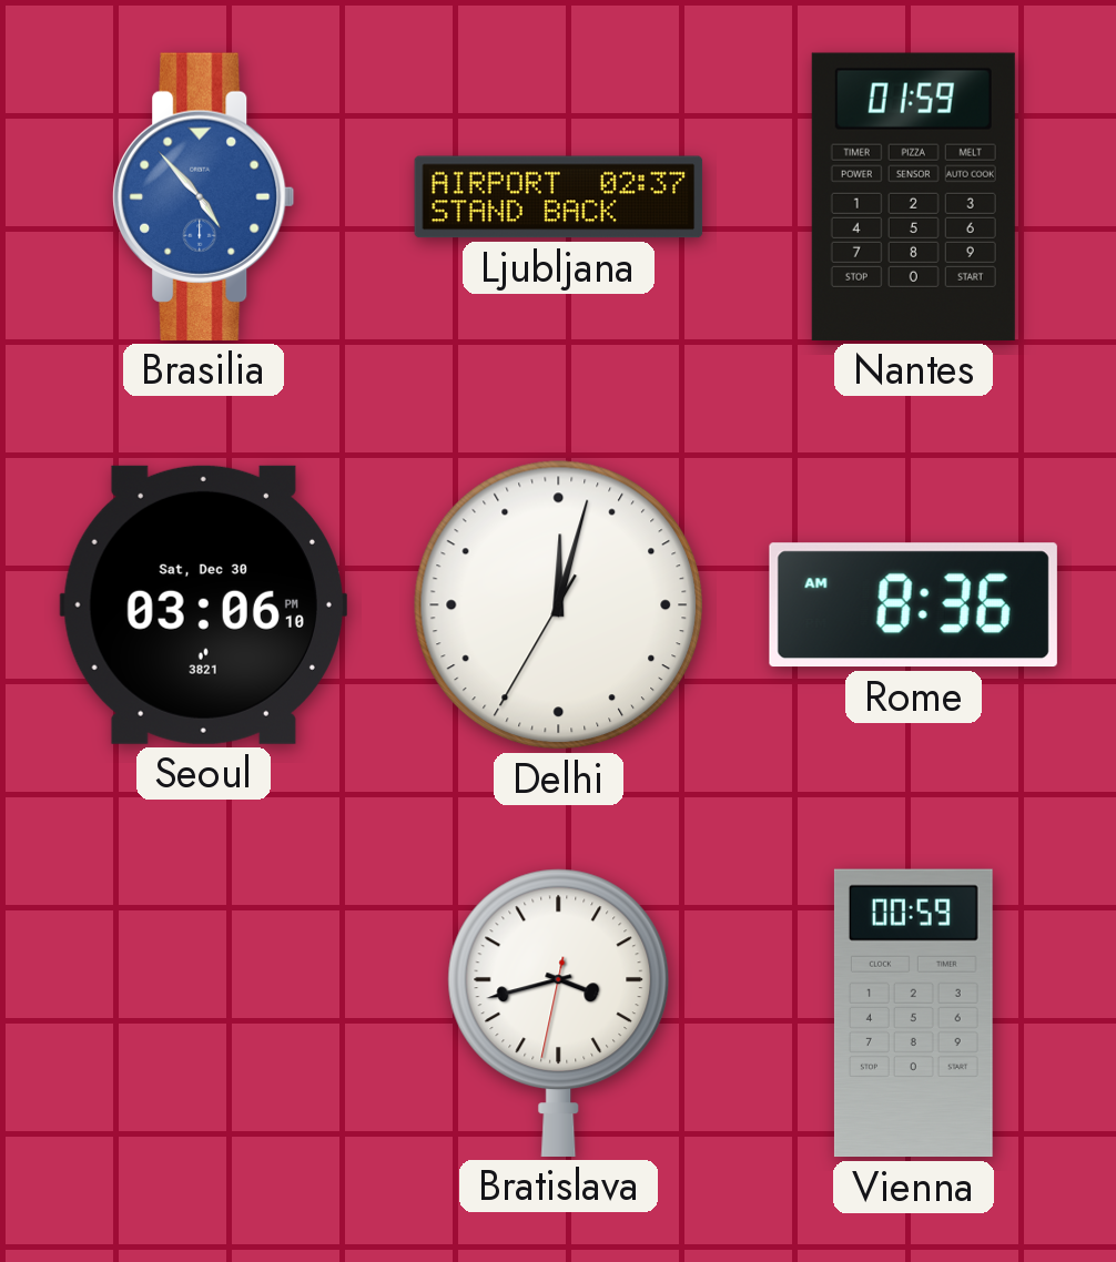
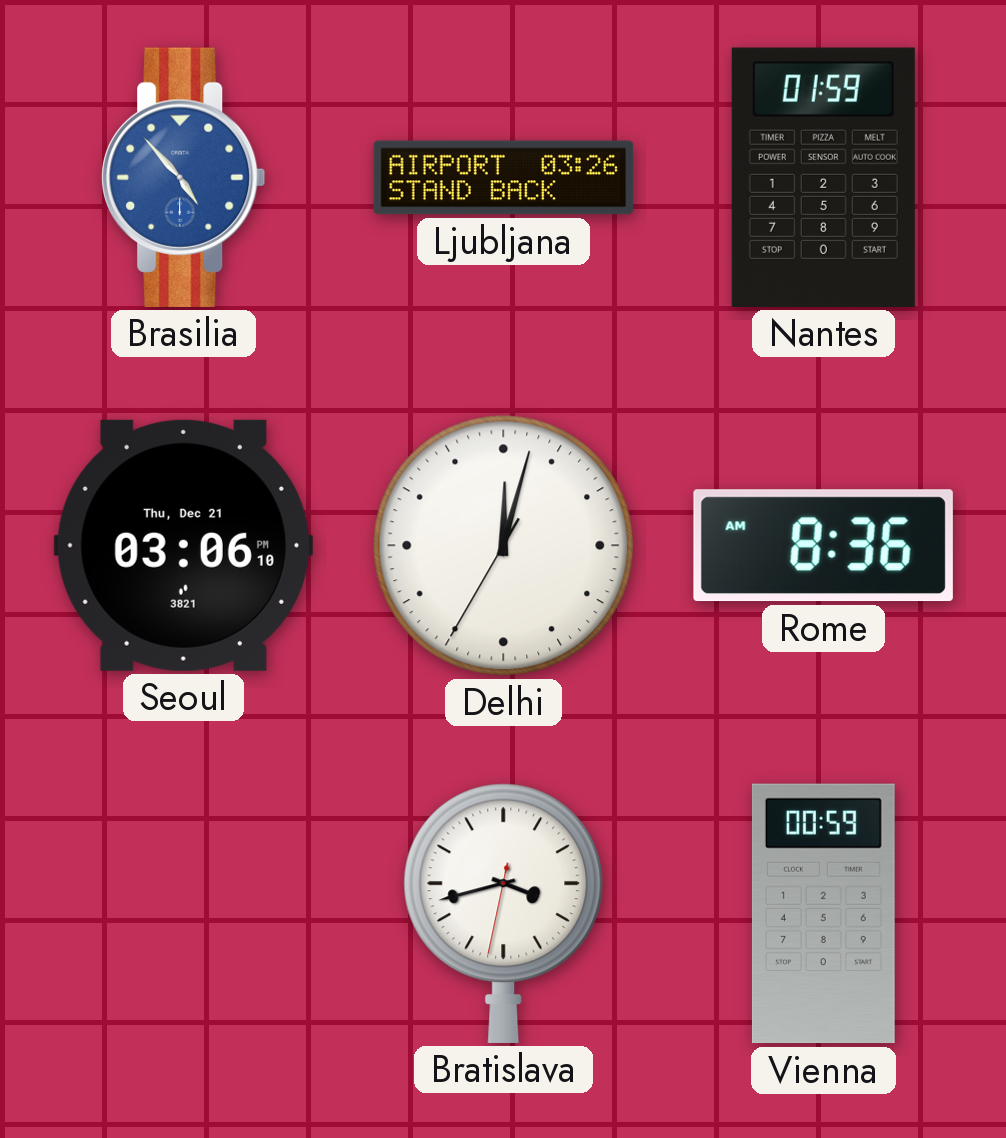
Ljubljana: 02:37 -> 03:26 (504, 178)
Seoul date: Sat, Dec 30 -> Thu, Dec 21 (183, 545)
